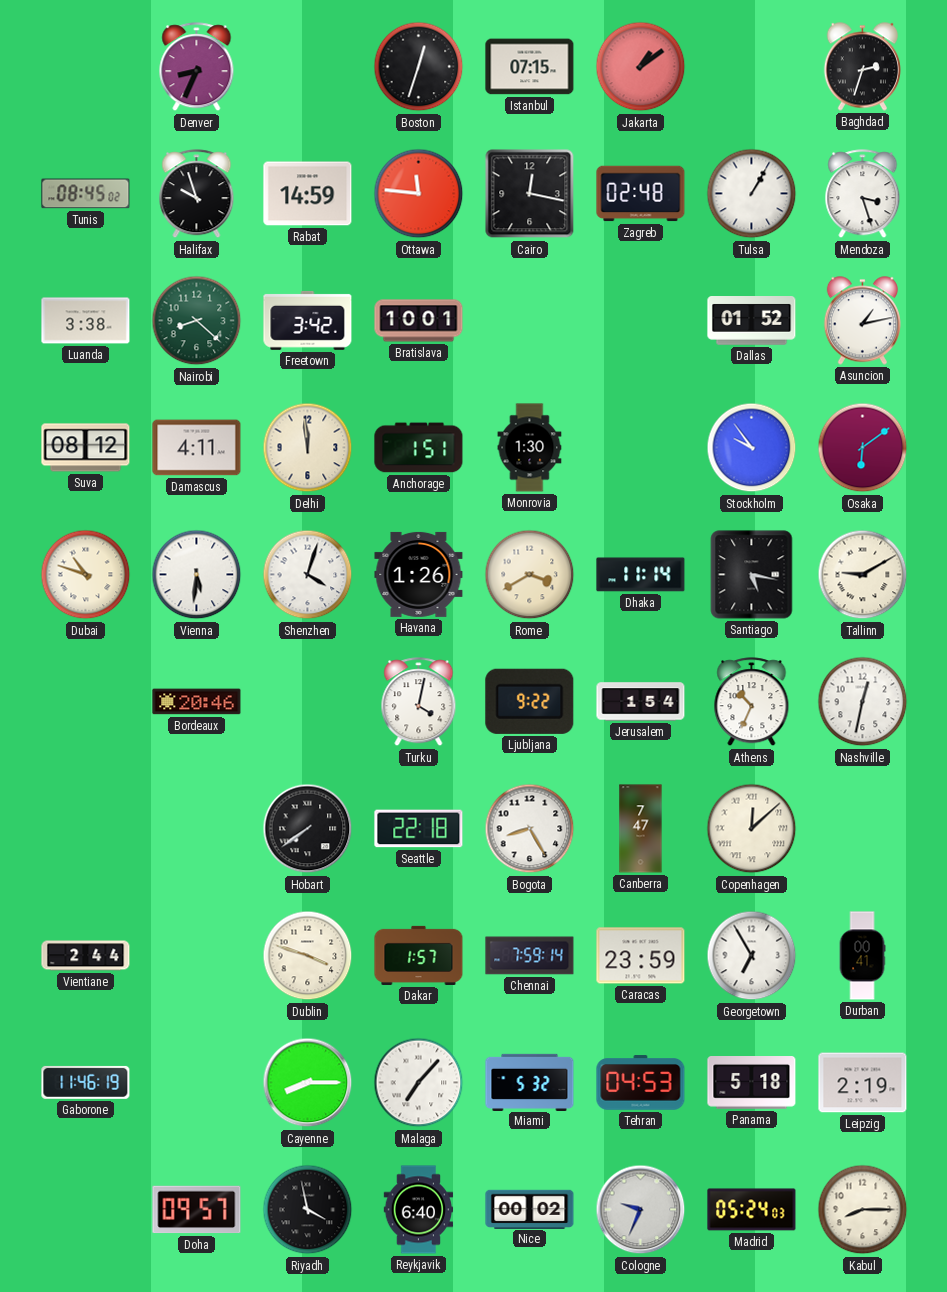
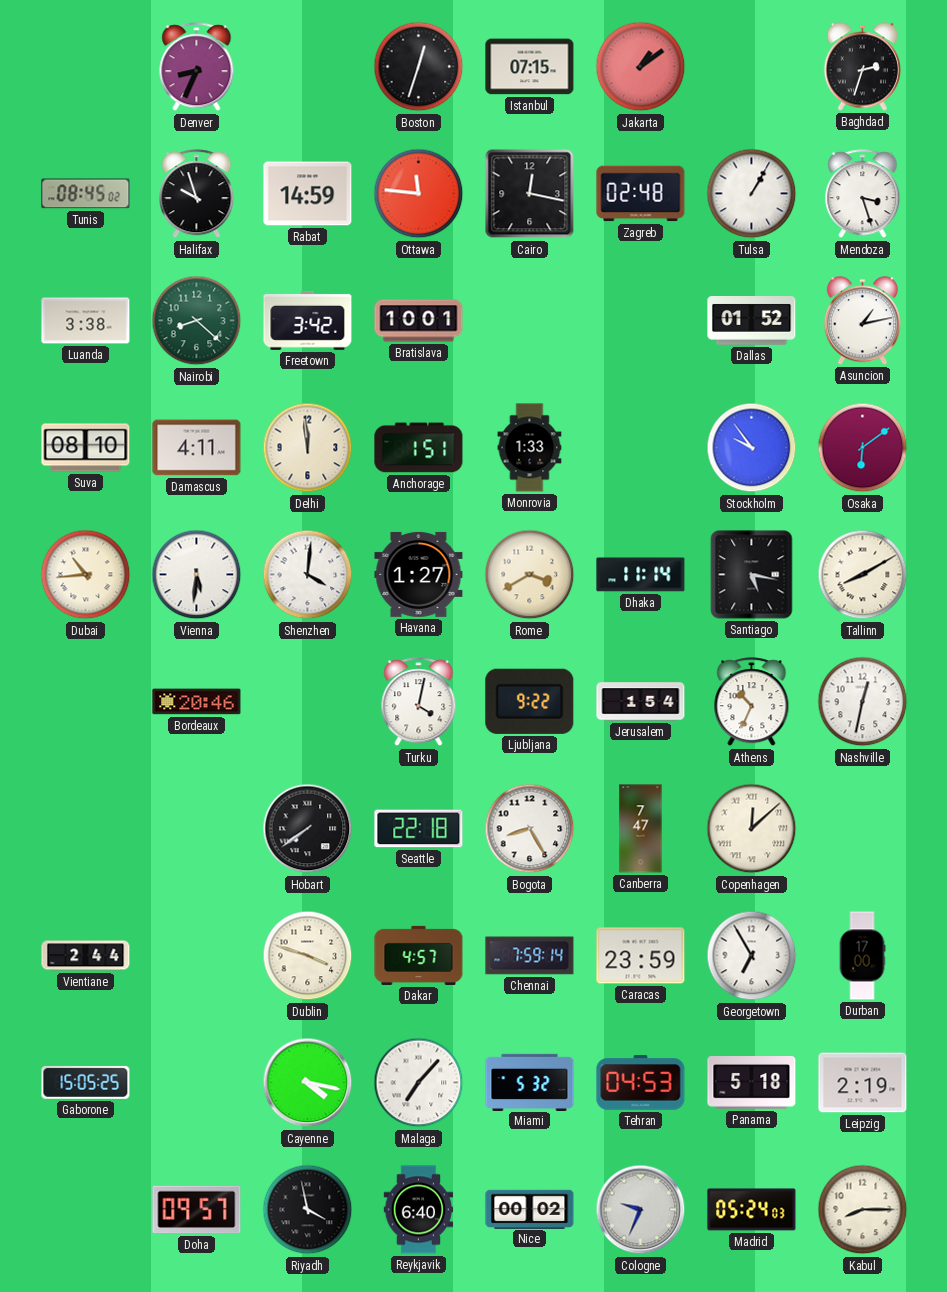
Suva: 08:12 -> 08:10 (86, 448)
Monrovia: 1:30 -> 1:33 (530, 448)
Dubai: 10:48 -> 10:44 (86, 575)
Shenzhen: 4:03 -> 4:01 (308, 575)
Havana: 1:26 -> 1:27 (419, 574)
Tallinn: 9:10 -> 8:10 (863, 575)
Dakar: 1:57 -> 4:57 (419, 955)
Durban: 00:41 -> 17:00 (862, 956)
Gaborone: 11:46 -> 15:05 (86, 1082)
Cayenne: 8:15 -> 4:17 (308, 1083)
